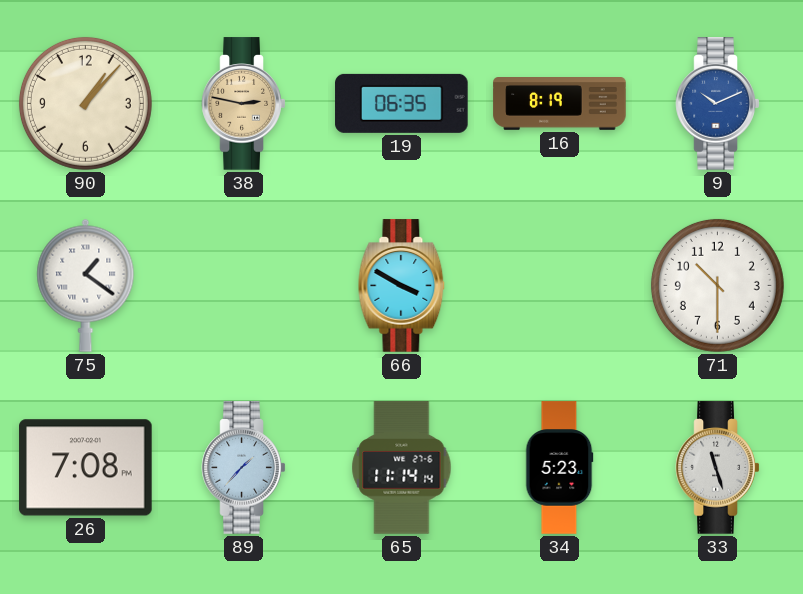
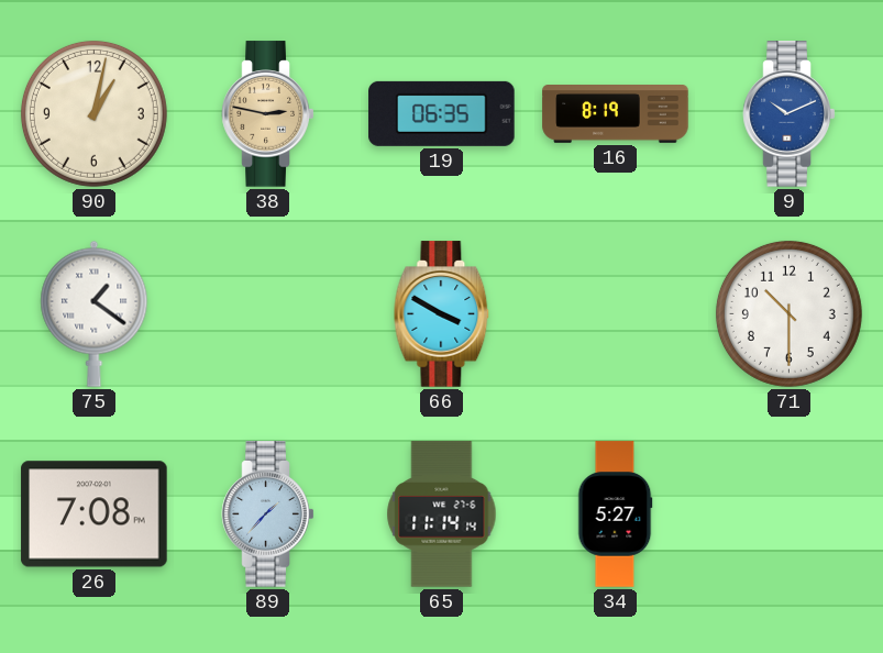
90: 1:07 -> 1:02 (93, 113)
34: 5:23 -> 5:27 (616, 514)
33: 11:27 -> none (718, 468)
